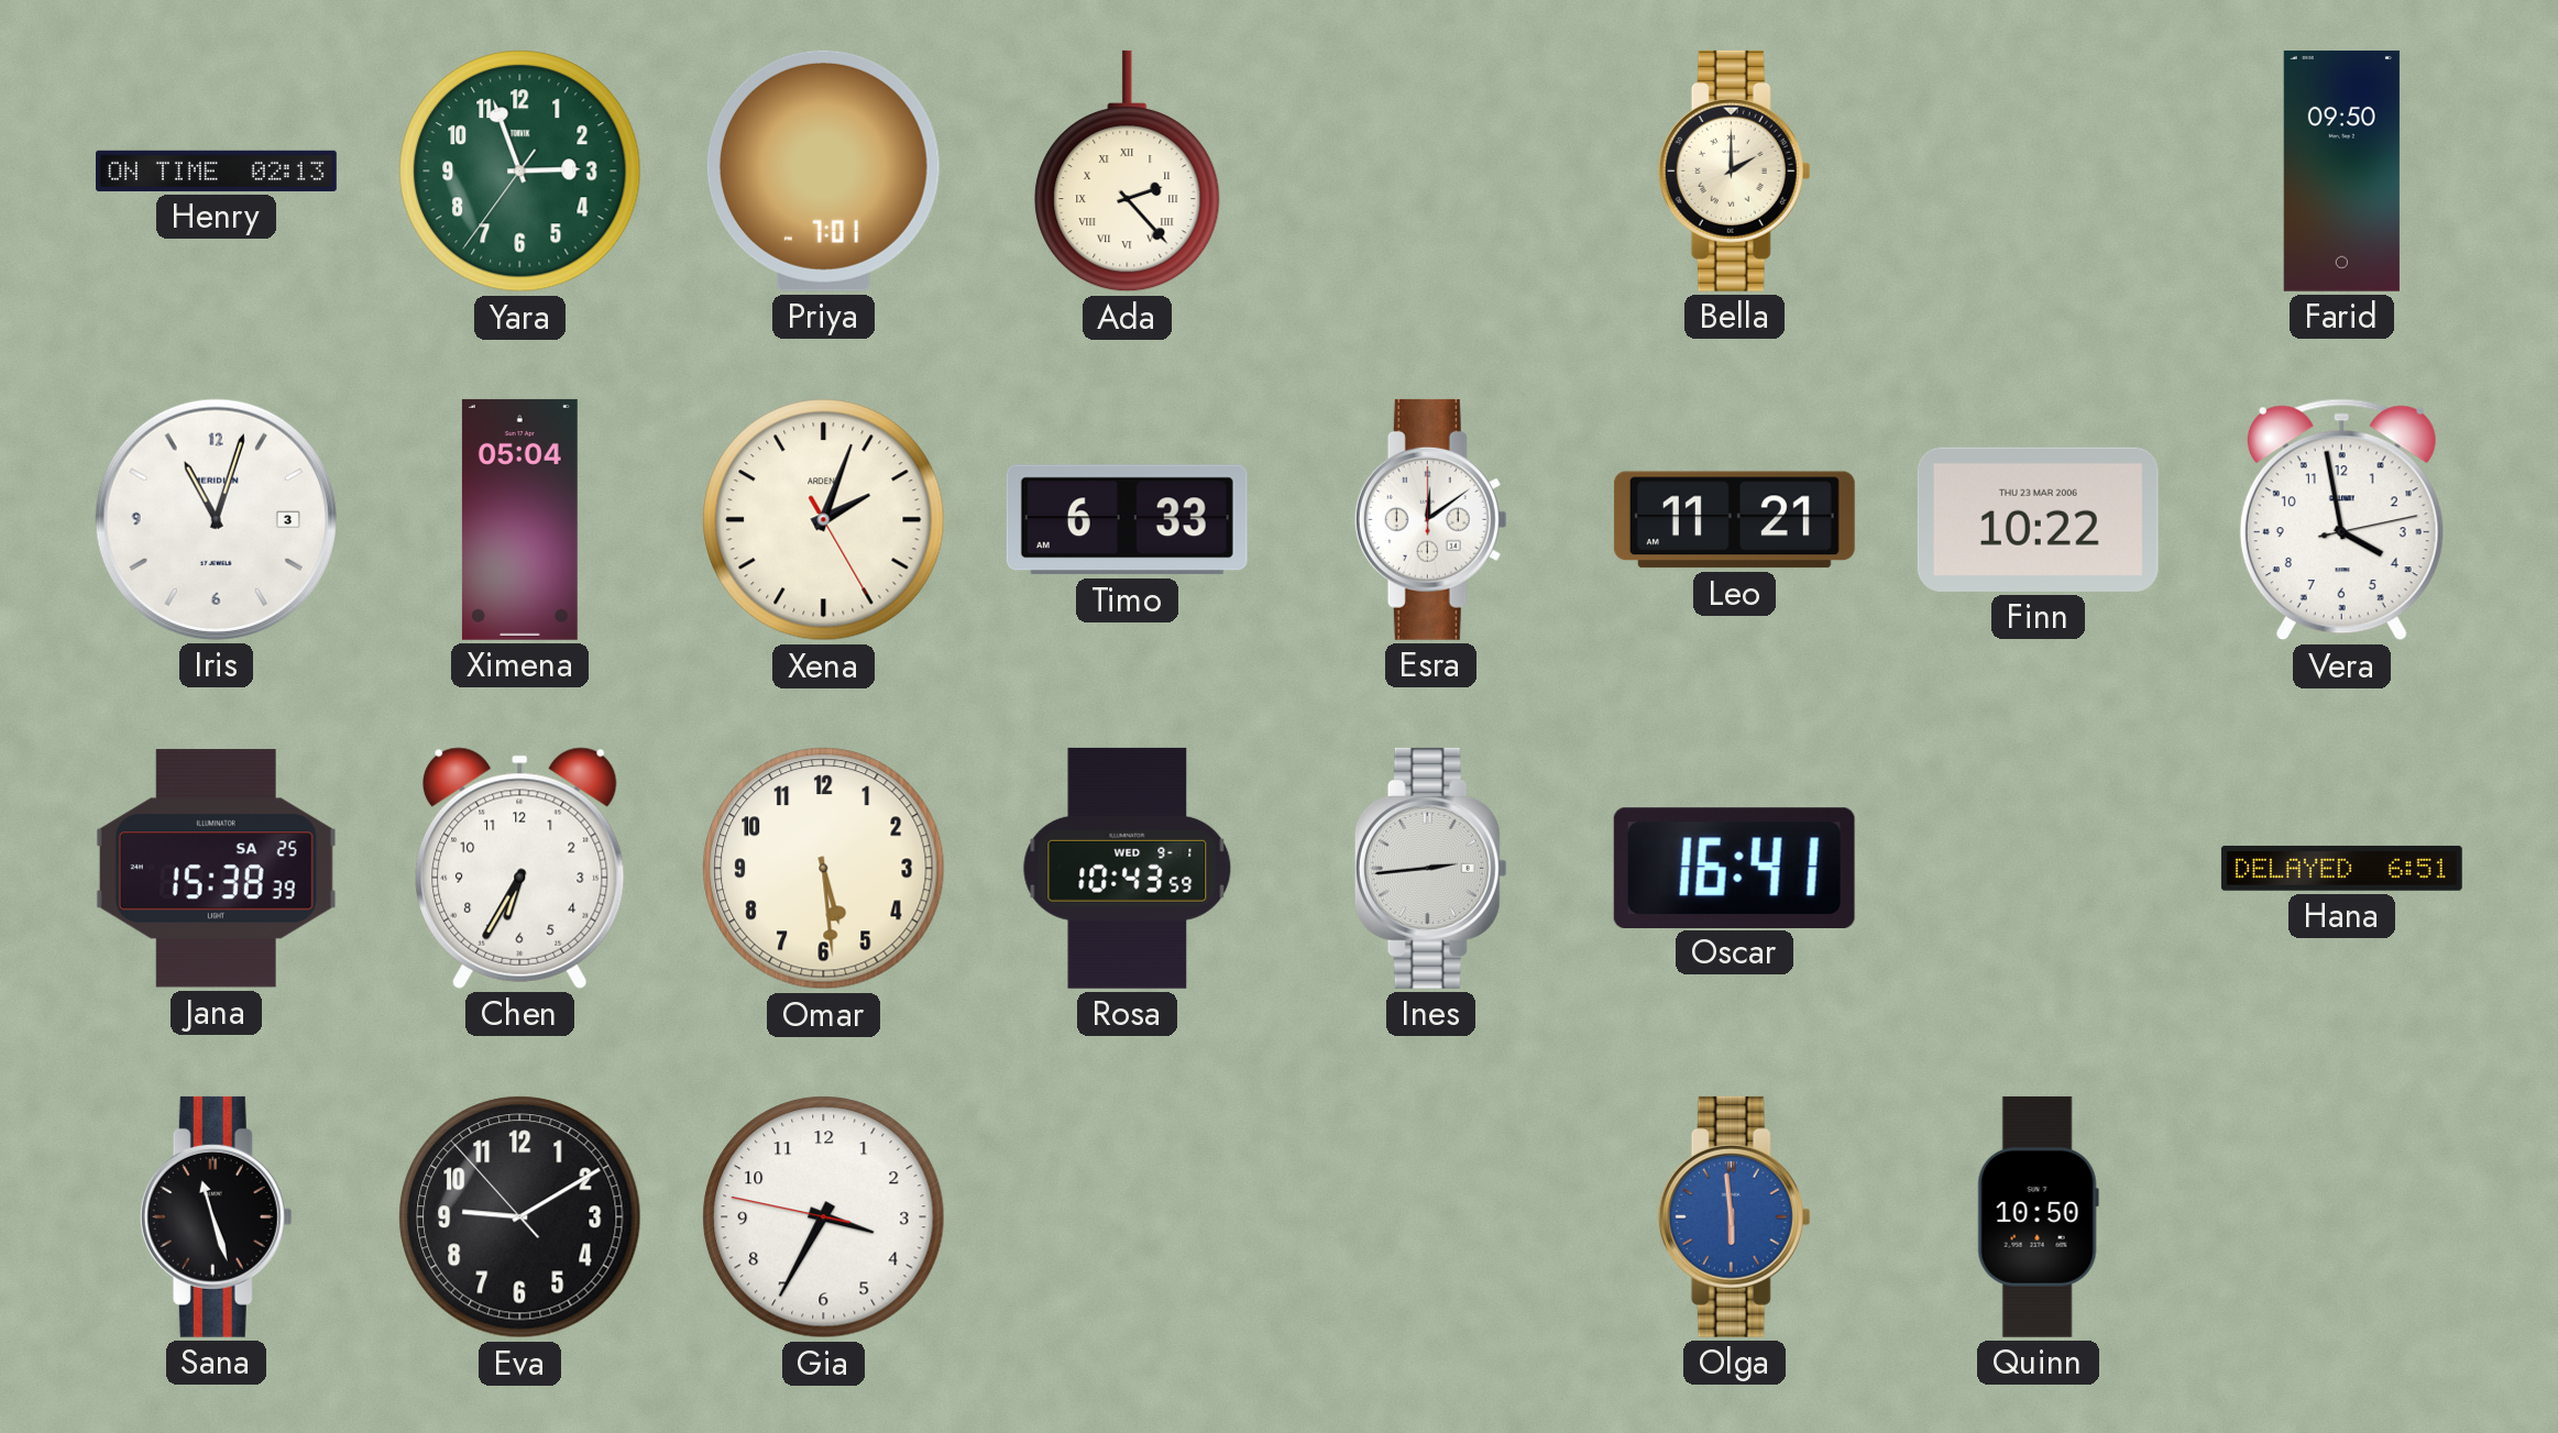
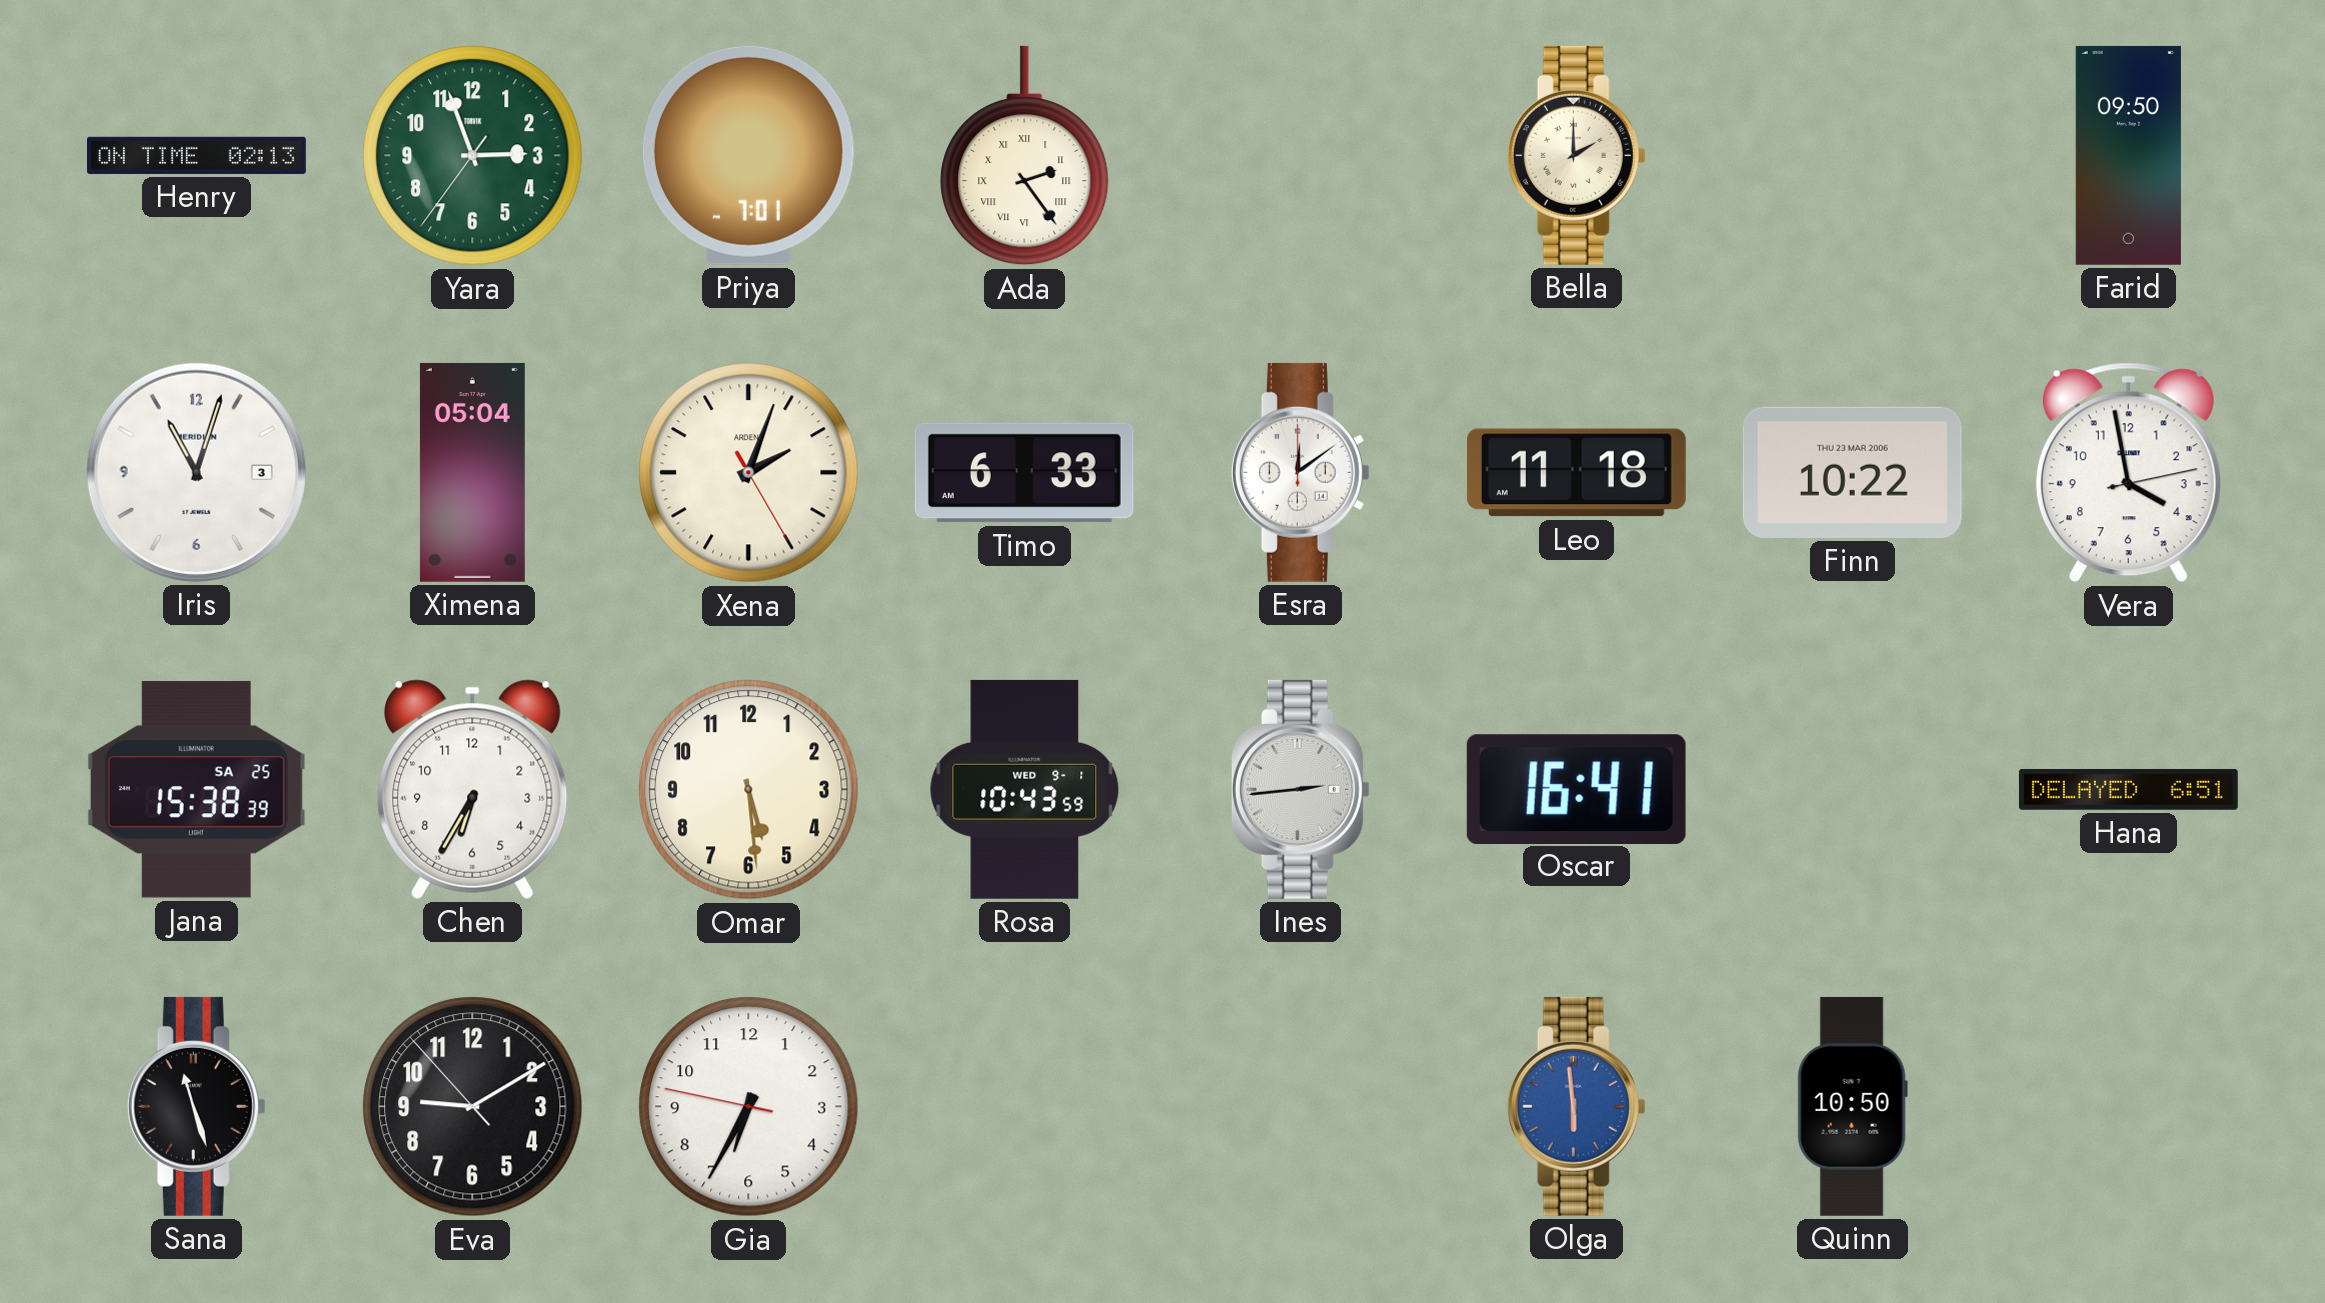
Ada: 2:23 -> 2:24 (1025, 156)
Leo: 11:21 -> 11:18 (1576, 473)
Gia: 3:34 -> 6:34 (749, 1107)
